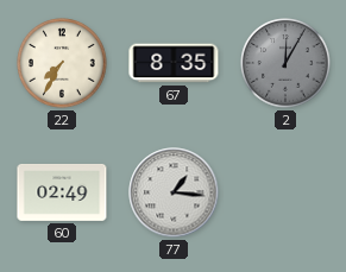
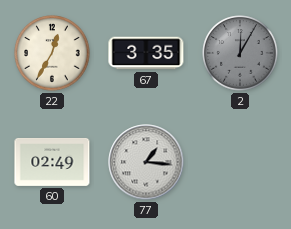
22: 7:35 -> 12:35 (52, 53)
67: 8:35 -> 3:35 (146, 53)
